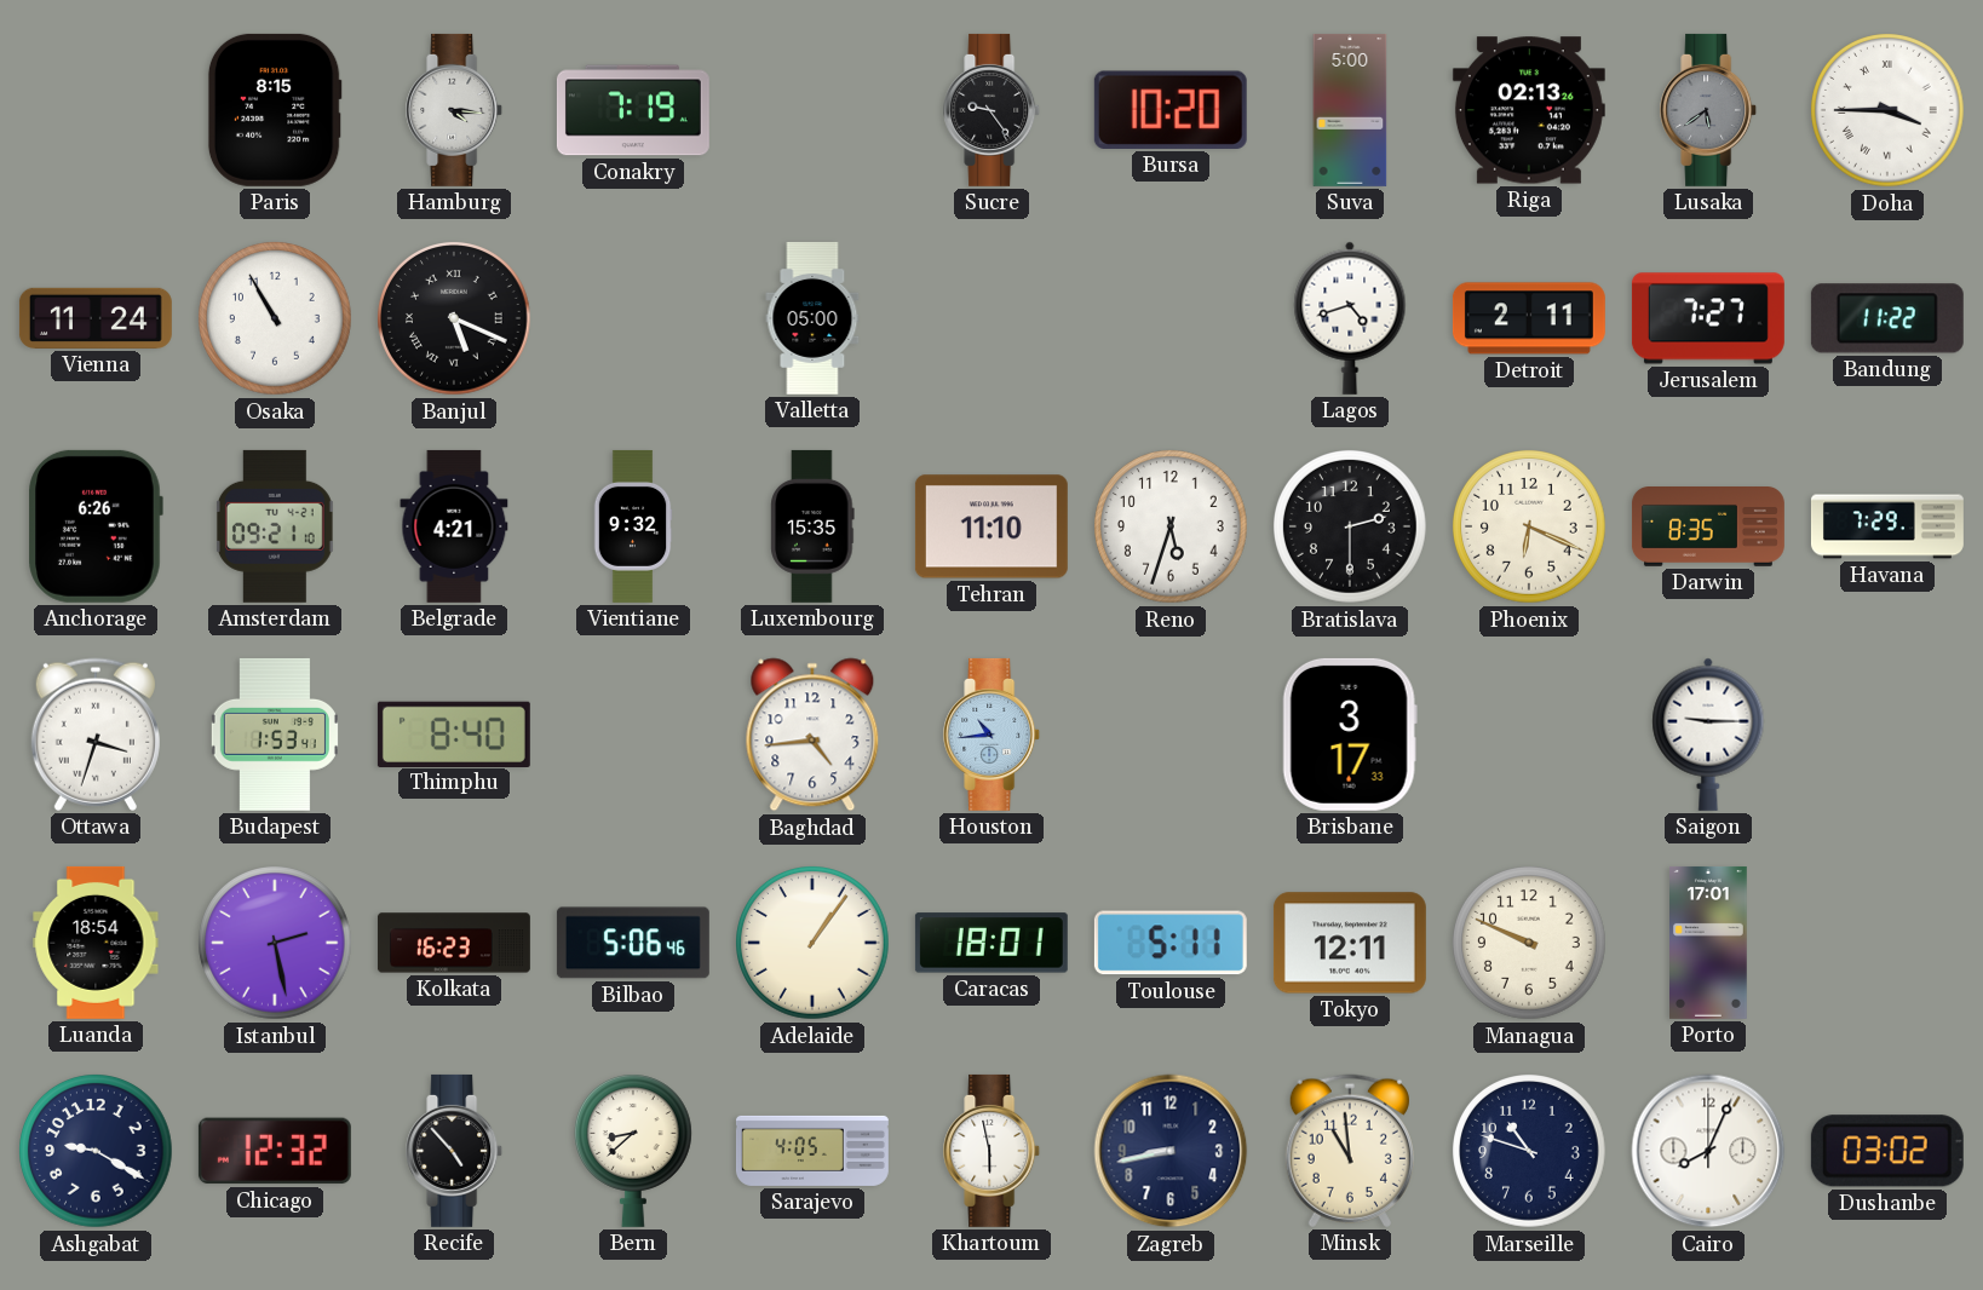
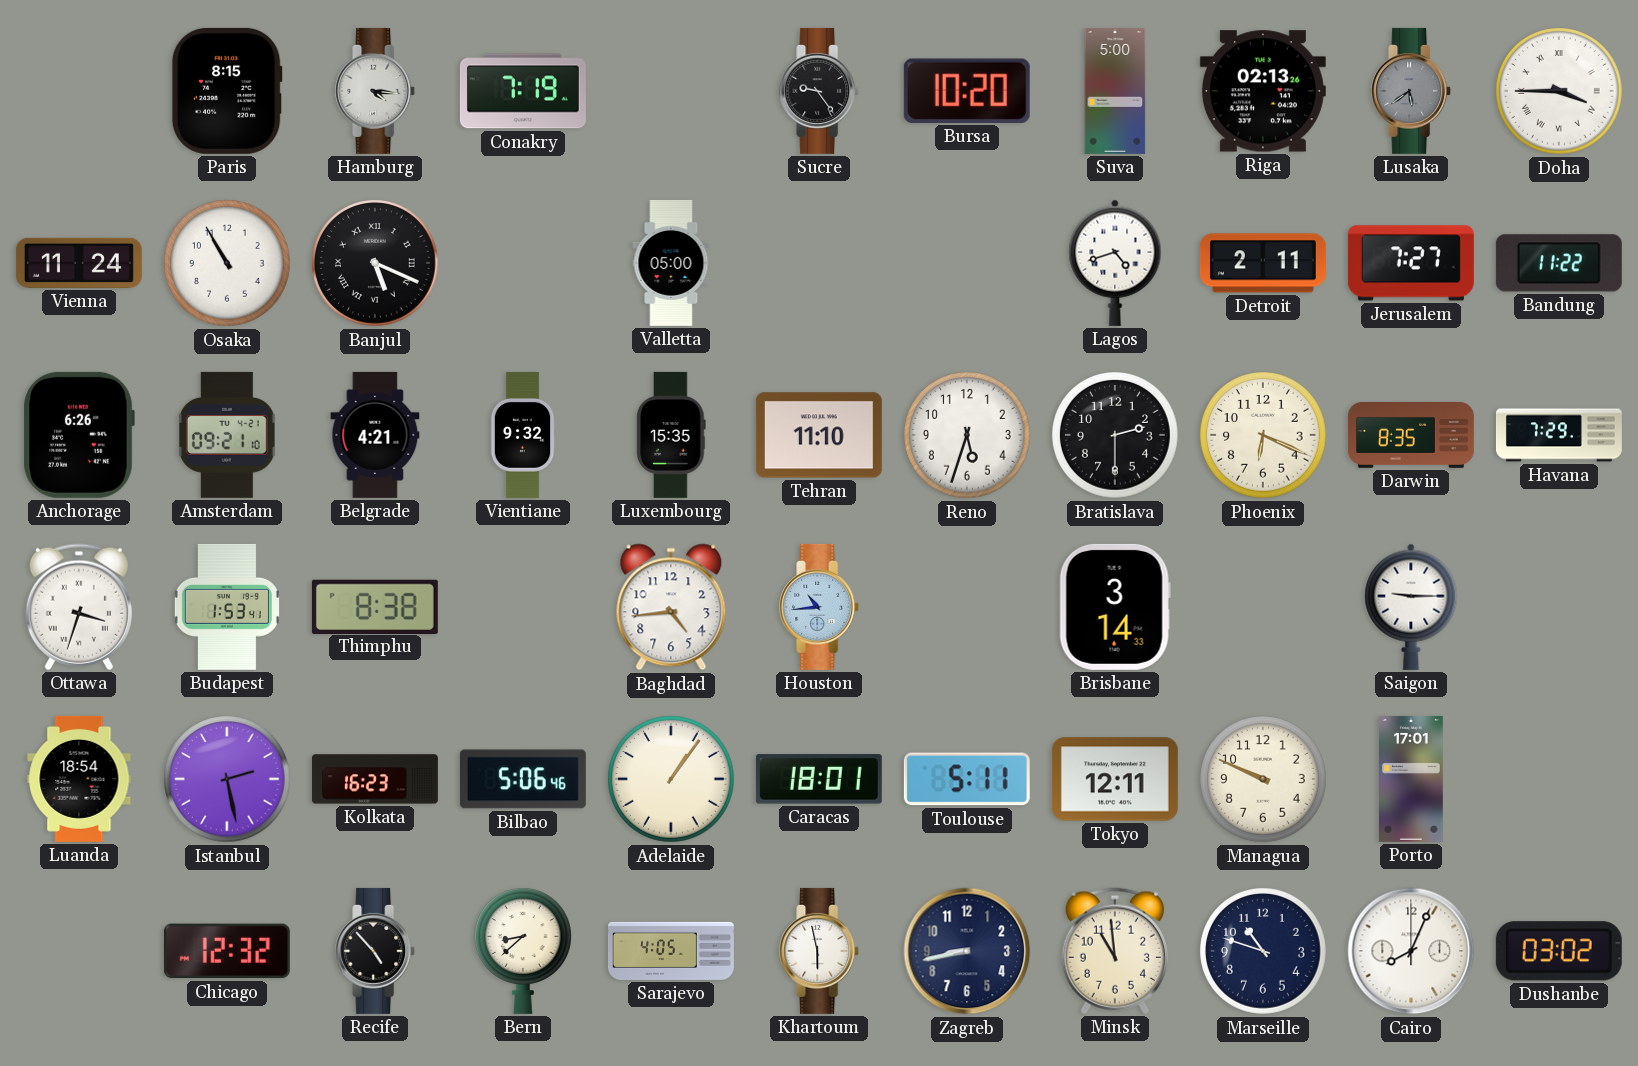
Thimphu: 8:40 -> 8:38 (375, 606)
Brisbane: 3:17 -> 3:14 (1115, 607)
Ashgabat: 9:20 -> none (97, 1152)
